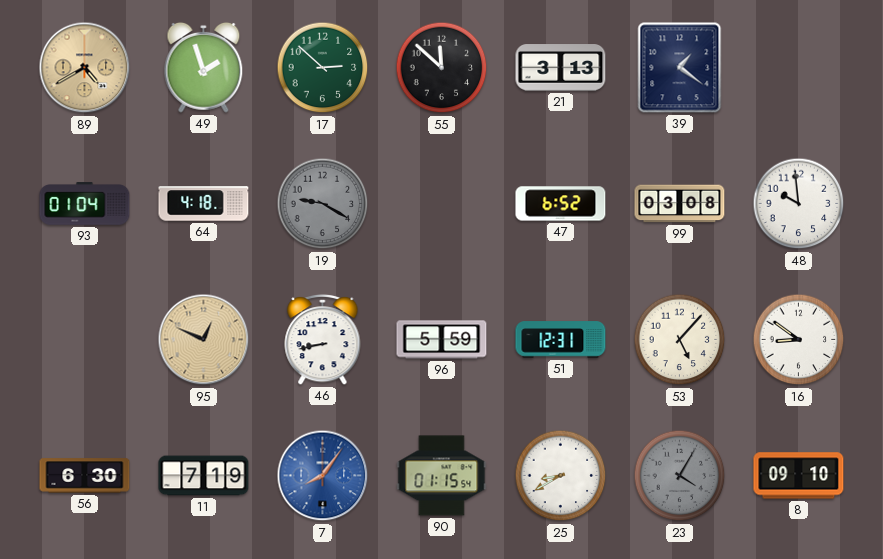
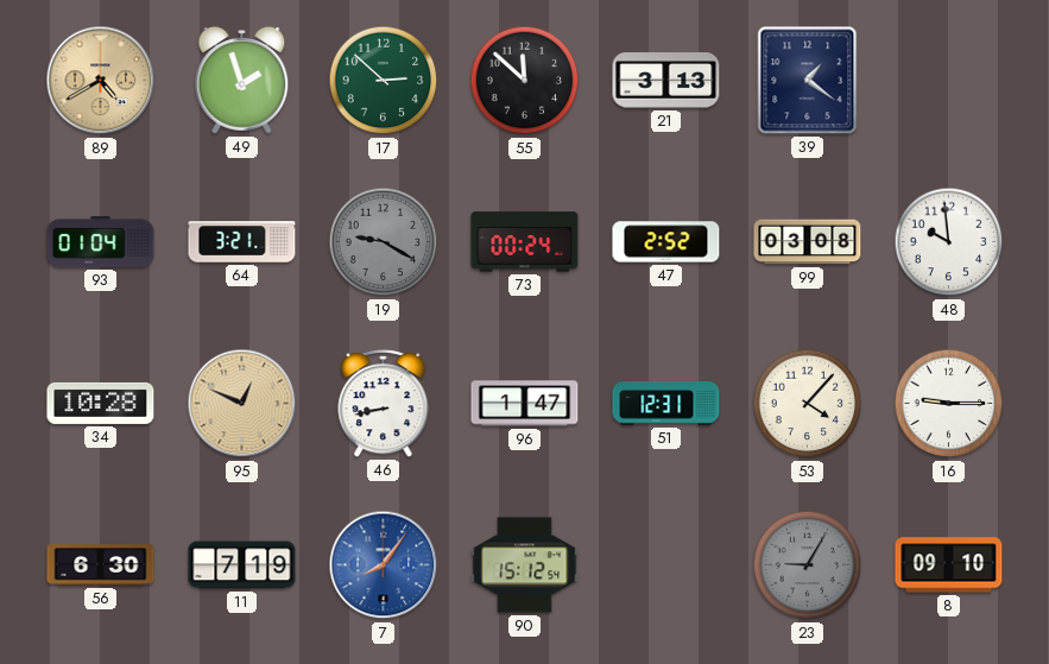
64: 4:18 -> 3:21 (242, 242)
73: none -> 00:24 (525, 242)
47: 6:52 -> 2:52 (666, 242)
34: none -> 10:28 (101, 403)
96: 5:59 -> 1:47 (525, 404)
53: 5:07 -> 4:07 (808, 404)
16: 8:51 -> 9:15 (949, 404)
90: 01:15 -> 15:12 (525, 565)
25: 8:40 -> none (561, 476)
23: 4:05 -> 9:05 (808, 565)
